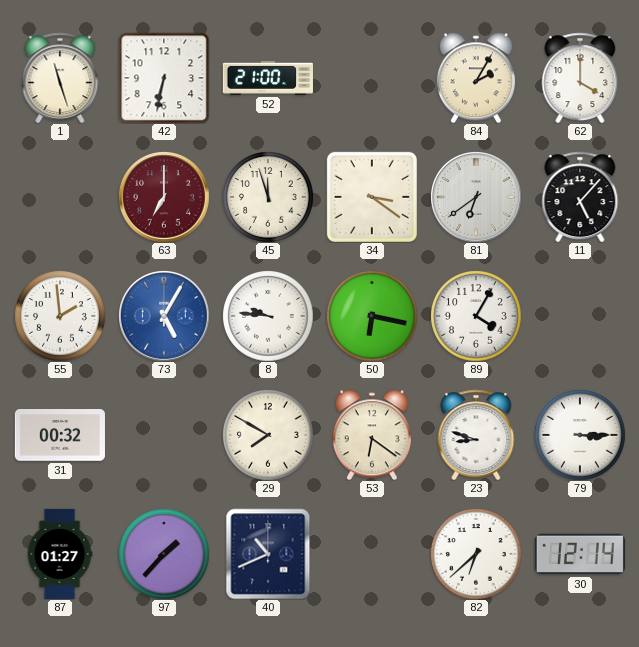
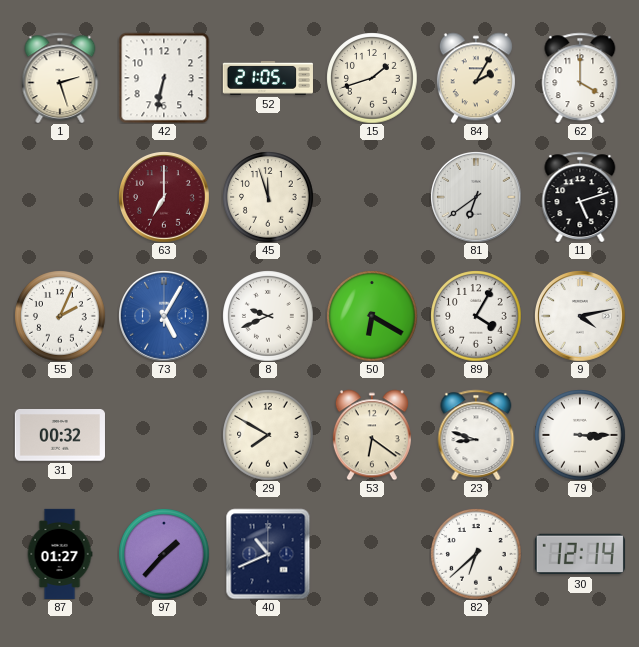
1: 11:27 -> 2:27 (60, 78)
52: 21:00 -> 21:05 (268, 78)
15: none -> 1:42 (372, 78)
34: 3:21 -> none (372, 197)
11: 5:07 -> 5:12 (580, 197)
55: 1:59 -> 2:04 (60, 316)
8: 9:46 -> 9:41 (268, 316)
50: 6:17 -> 6:20 (372, 316)
9: none -> 4:13 (580, 316)
